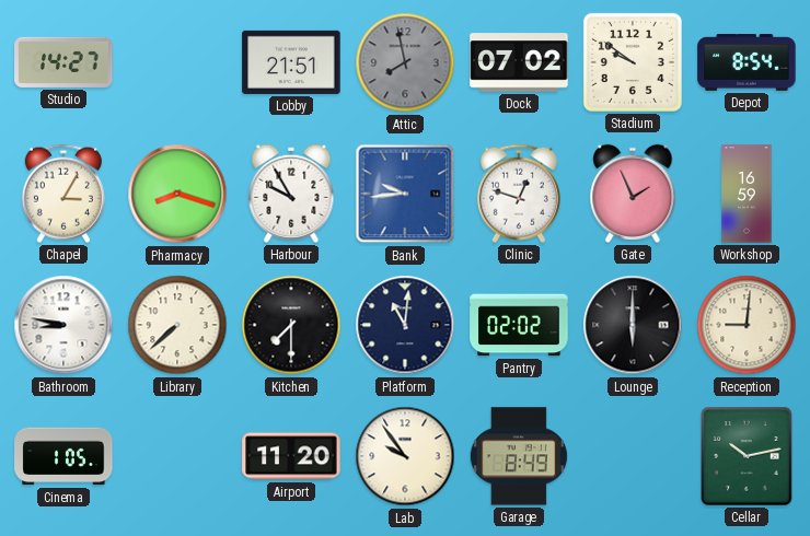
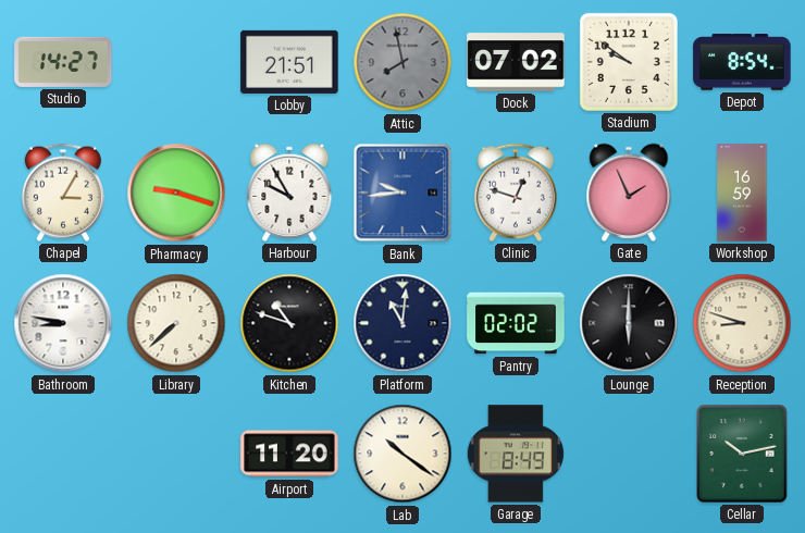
Pharmacy: 8:18 -> 9:18 (176, 193)
Kitchen: 7:30 -> 10:48 (289, 323)
Reception: 9:01 -> 8:48 (742, 323)
Cinema: 1:05 -> none (63, 456)
Lab: 9:54 -> 10:21 (403, 454)
